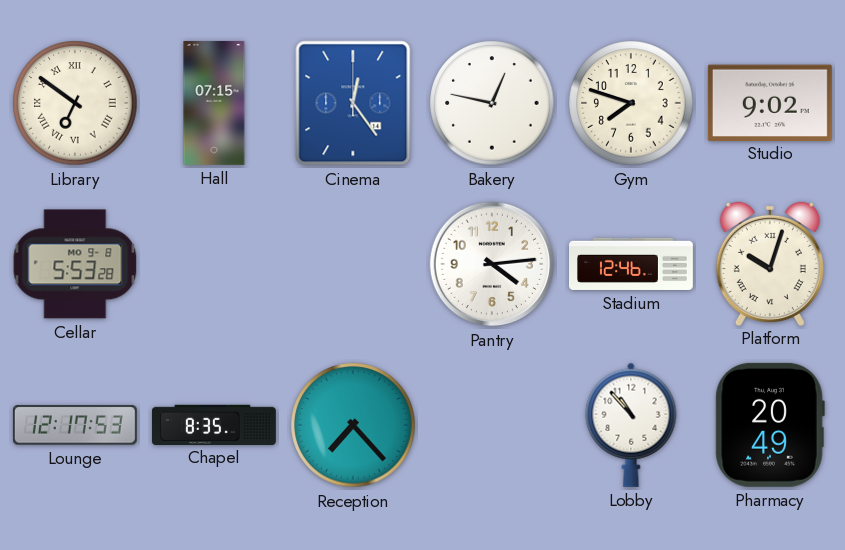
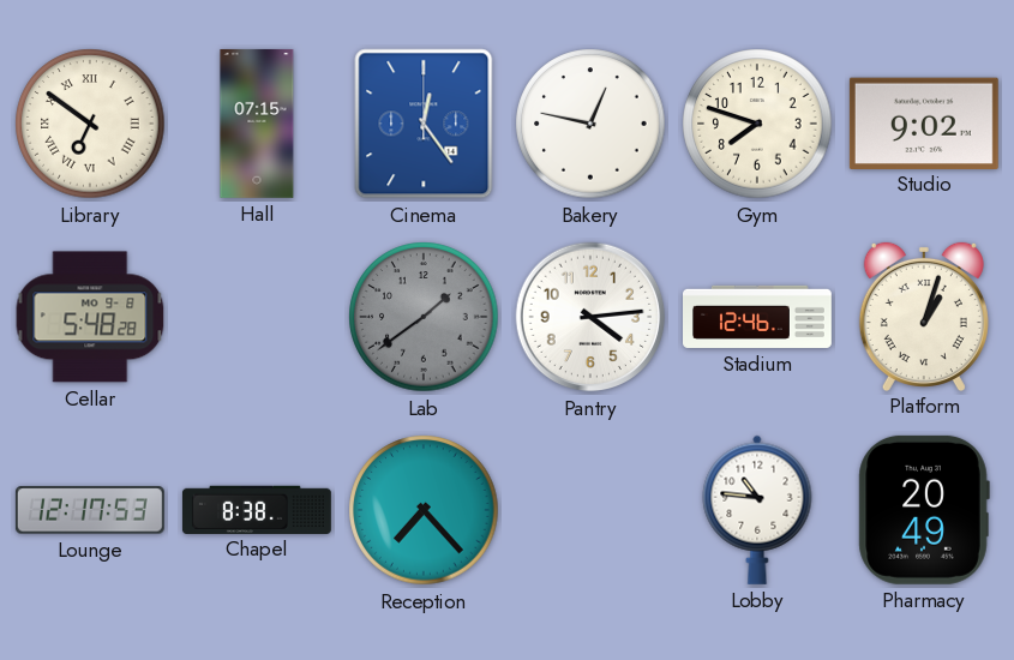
Cellar: 5:53 -> 5:48 (90, 317)
Lab: none -> 1:39 (424, 317)
Platform: 10:03 -> 1:03 (924, 316)
Chapel: 8:35 -> 8:38 (257, 509)
Lobby: 10:53 -> 10:46 (757, 510)
